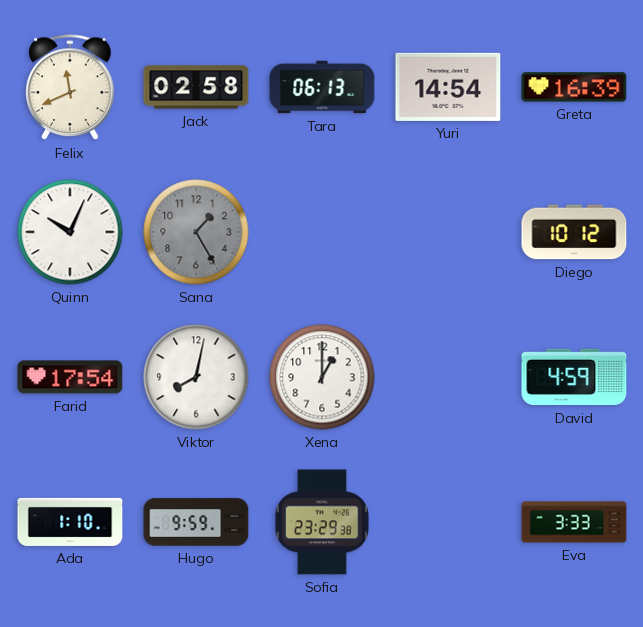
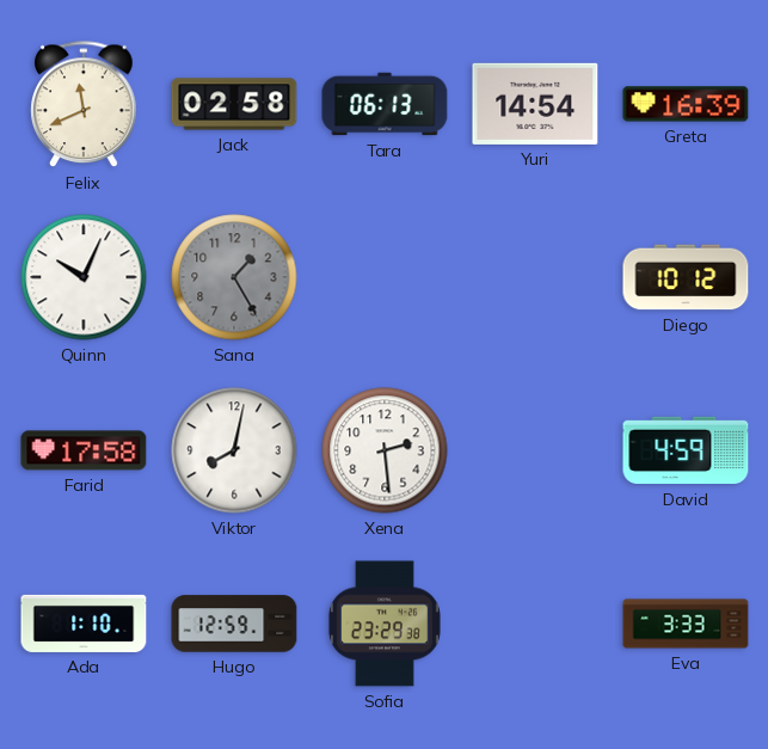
Farid: 17:54 -> 17:58 (84, 450)
Xena: 1:00 -> 2:29 (385, 450)
Hugo: 9:59 -> 12:59 (234, 624)
